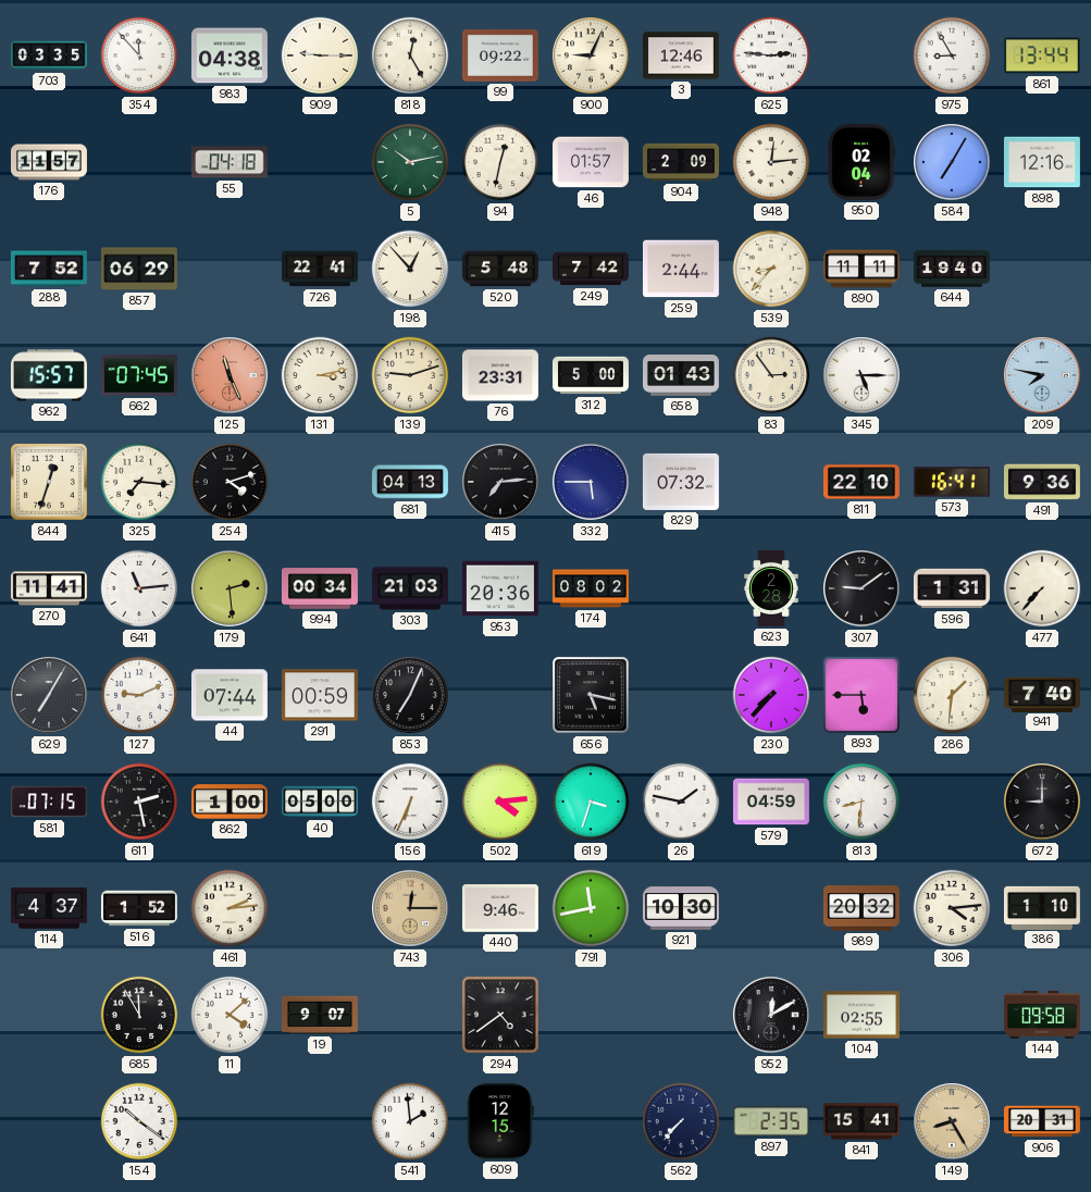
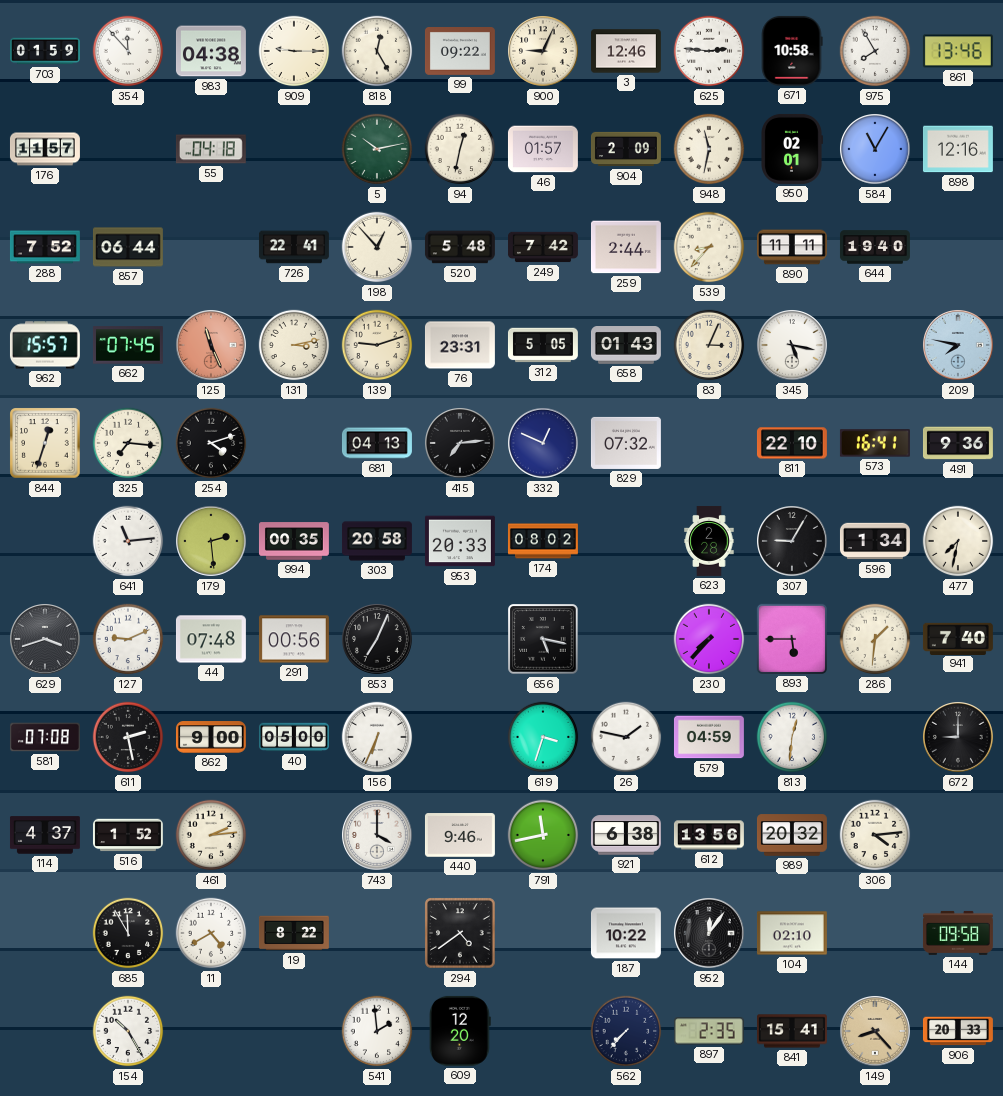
703: 03:35 -> 01:59 (46, 51)
671: none -> 10:58 (792, 51)
975: 8:55 -> 7:55 (875, 51)
861: 13:44 -> 13:46 (958, 51)
948: 12:14 -> 11:32 (709, 149)
950: 02:04 -> 02:01 (792, 149)
584: 7:05 -> 11:05 (876, 150)
857: 06:29 -> 06:44 (128, 247)
312: 5:00 -> 5:05 (543, 345)
83: 2:54 -> 3:04 (709, 345)
345: 5:15 -> 5:17 (793, 346)
332: 5:45 -> 12:49 (544, 444)
270: 11:41 -> none (49, 588)
994: 00:34 -> 00:35 (294, 541)
303: 21:03 -> 20:58 (377, 541)
953: 20:36 -> 20:33 (460, 541)
307: 9:09 -> 9:05 (793, 542)
596: 1:31 -> 1:34 (875, 541)
477: 7:37 -> 7:32 (958, 541)
629: 7:05 -> 3:42 (46, 640)
44: 07:44 -> 07:48 (211, 639)
291: 00:59 -> 00:56 (294, 639)
581: 07:15 -> 07:08 (45, 737)
862: 1:00 -> 9:00 (211, 737)
502: 4:14 -> none (500, 802)
813: 8:31 -> 12:31 (792, 737)
743: 12:15 -> 4:00 (378, 836)
743 dial: champagne -> white (378, 836)
921: 10:30 -> 6:38 (626, 835)
612: none -> 13:56 (709, 835)
386: 1:10 -> none (1042, 907)
11: 4:08 -> 4:40 (211, 933)
19: 9:07 -> 8:22 (294, 933)
187: none -> 10:22 (626, 933)
952: 12:10 -> 12:06 (710, 934)
104: 02:55 -> 02:10 (792, 933)
154: 10:21 -> 10:25 (128, 1031)
609: 12:15 -> 12:20 (460, 1031)
149: 8:25 -> 8:23 (876, 1032)
906: 20:31 -> 20:33 (958, 1031)
